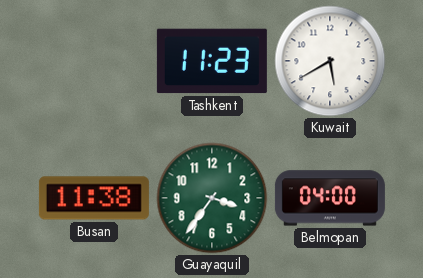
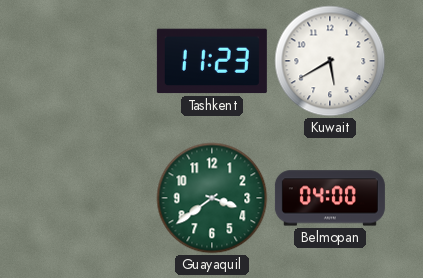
Busan: 11:38 -> none (94, 198)
Guayaquil: 3:36 -> 3:39 (212, 198)
